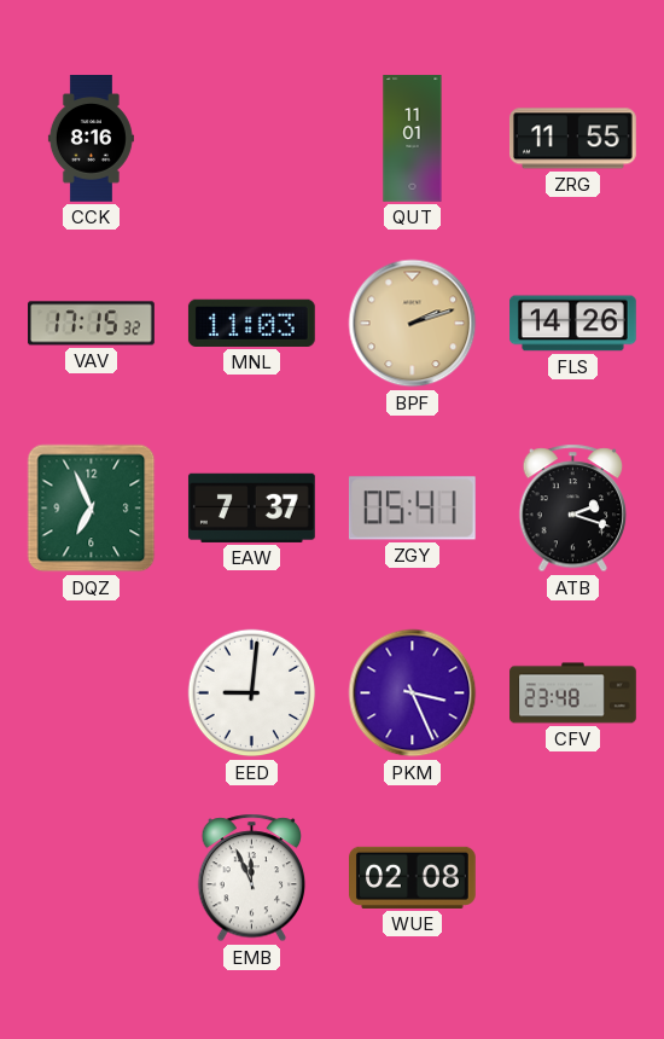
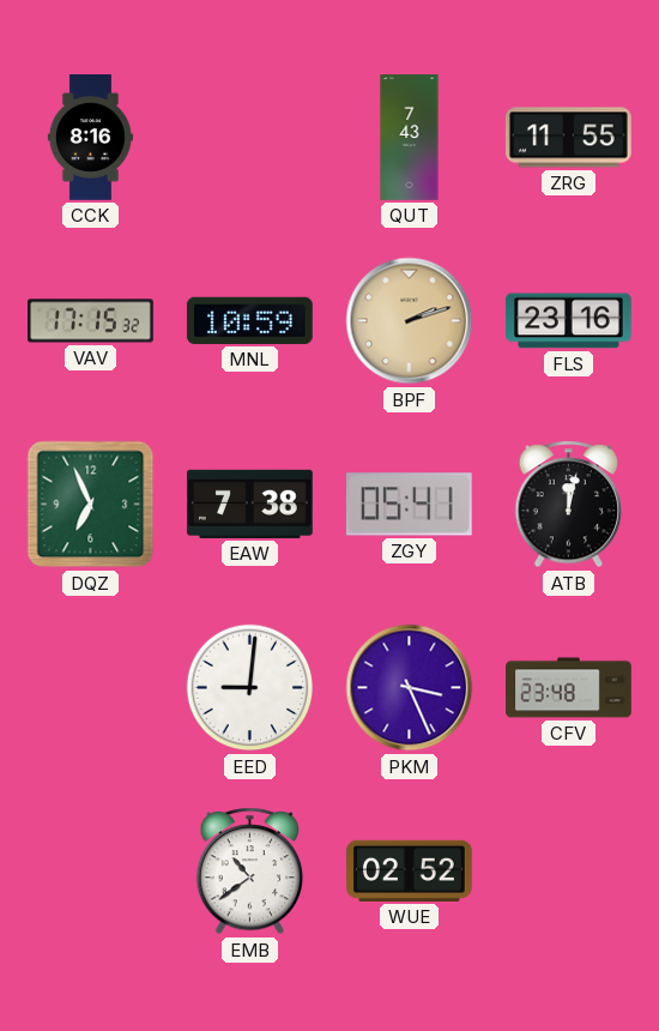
QUT: 11:01 -> 7:43 (410, 138)
MNL: 11:03 -> 10:59 (249, 320)
FLS: 14:26 -> 23:16 (569, 321)
EAW: 7:37 -> 7:38 (249, 504)
ATB: 2:18 -> 12:02 (569, 505)
EMB: 11:56 -> 10:39 (250, 872)
WUE: 02:08 -> 02:52 (410, 870)
